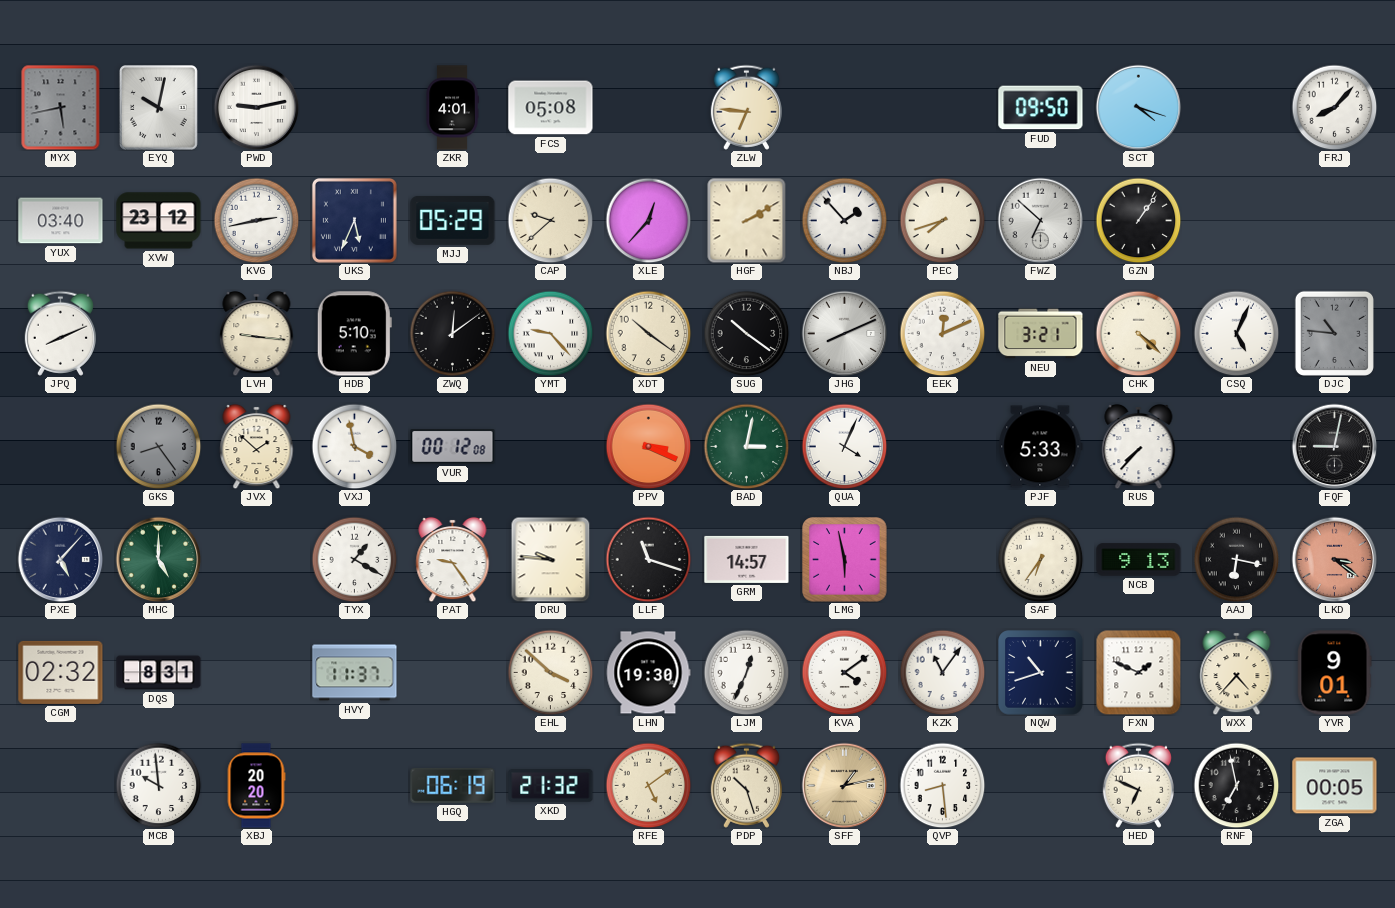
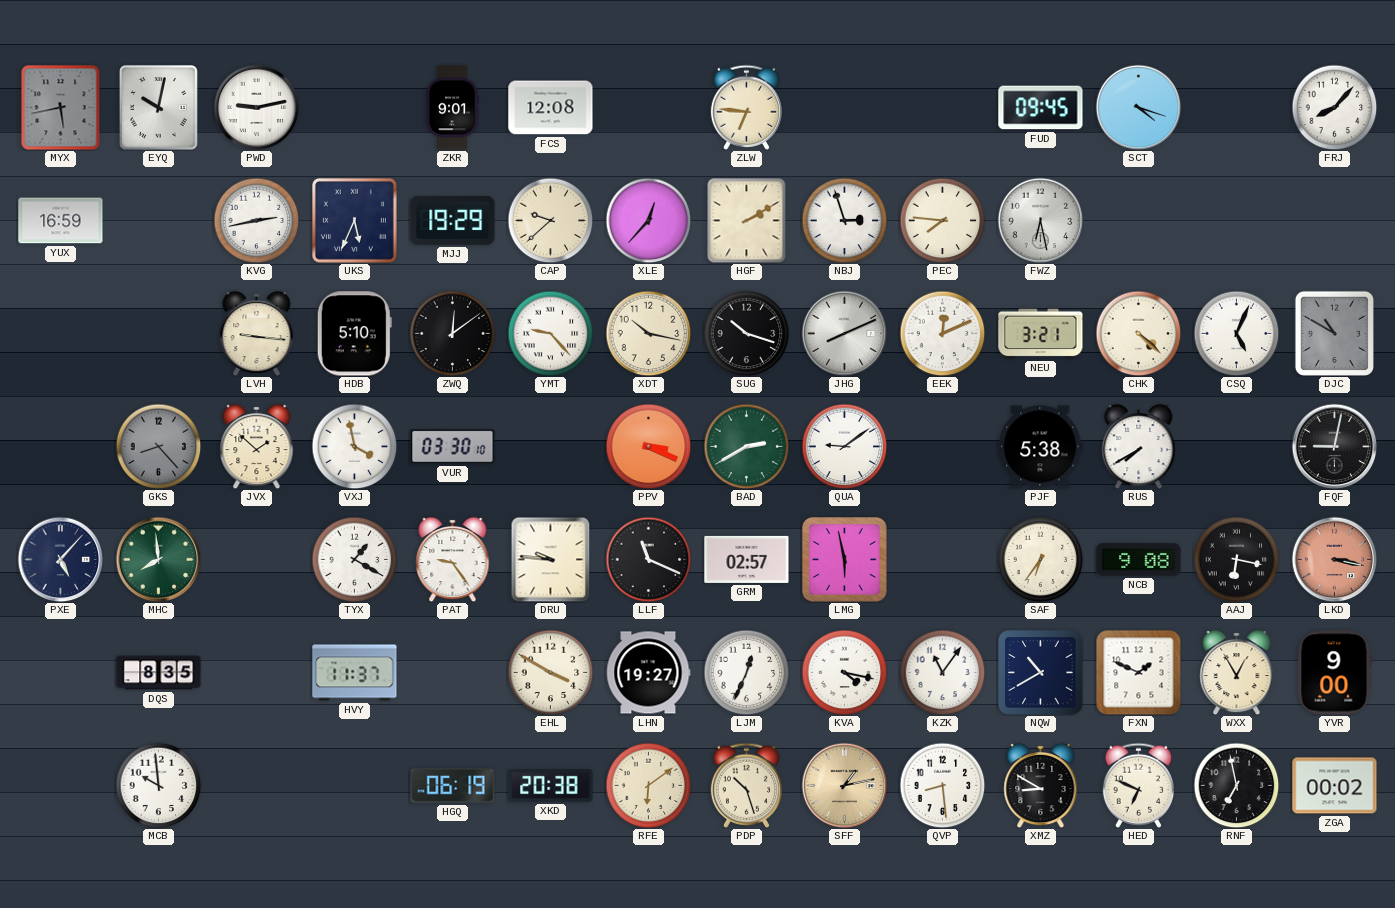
ZKR: 4:01 -> 9:01 (452, 108)
FCS: 05:08 -> 12:08 (551, 108)
FUD: 09:50 -> 09:45 (1041, 108)
YUX: 03:40 -> 16:59 (61, 221)
XVW: 23:12 -> none (159, 221)
MJJ: 05:29 -> 19:29 (453, 220)
NBJ: 1:53 -> 2:57 (844, 220)
PEC: 7:42 -> 7:46 (942, 220)
FWZ: 6:52 -> 6:28 (1040, 220)
GZN: 1:06 -> none (1138, 220)
JPQ: 8:11 -> none (60, 333)
XDT: 10:21 -> 10:17 (648, 333)
SUG: 10:21 -> 10:18 (746, 333)
DJC: 10:46 -> 10:50 (1334, 333)
GKS: 8:24 -> 8:23 (158, 446)
VUR: 00:12 -> 03:30 (453, 447)
BAD: 3:02 -> 2:40 (746, 446)
QUA: 4:04 -> 9:09 (844, 446)
PJF: 5:33 -> 5:38 (1041, 447)
RUS: 7:37 -> 7:40 (1139, 446)
MHC: 5:00 -> 7:59 (158, 559)
LLF: 11:18 -> 11:19 (648, 559)
GRM: 14:57 -> 02:57 (747, 559)
NCB: 9:13 -> 9:08 (1139, 560)
LKD: 3:21 -> 3:17 (1334, 559)
CGM: 02:32 -> none (61, 672)
DQS: 8:31 -> 8:35 (159, 673)
EHL: 3:52 -> 3:50 (550, 672)
LHN: 19:30 -> 19:27 (648, 673)
KVA: 4:09 -> 4:17 (844, 672)
NQW: 10:42 -> 10:40 (1041, 673)
WXX: 4:37 -> 12:55 (1237, 672)
YVR: 9:01 -> 9:00 (1335, 673)
XBJ: 20:20 -> none (256, 786)
XKD: 21:32 -> 20:38 (551, 786)
RFE: 5:09 -> 6:09 (648, 785)
XMZ: none -> 8:50 (1041, 785)
ZGA: 00:05 -> 00:02 (1335, 786)
